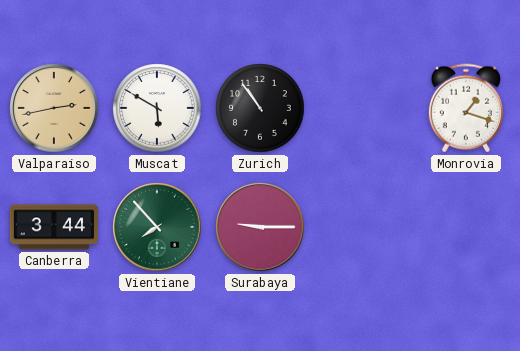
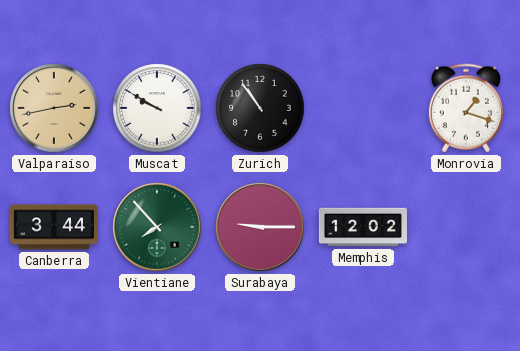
Muscat: 5:50 -> 9:50 (157, 108)
Memphis: none -> 12:02 (362, 227)
